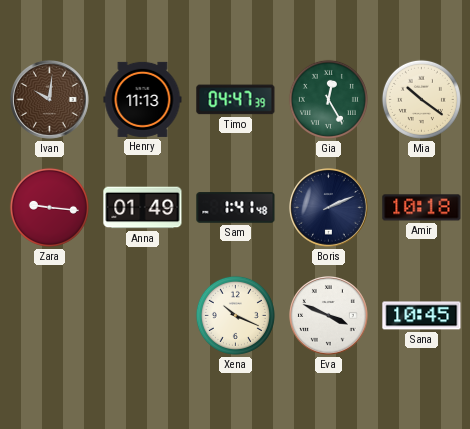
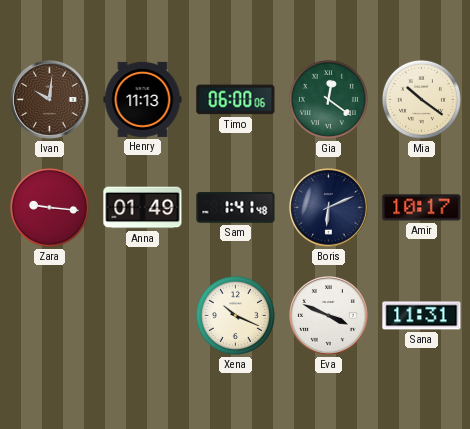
Timo: 04:47 -> 06:00 (236, 100)
Gia: 12:25 -> 12:21 (328, 99)
Boris: 2:11 -> 6:11 (329, 208)
Amir: 10:18 -> 10:17 (422, 208)
Sana: 10:45 -> 11:31 (422, 316)
